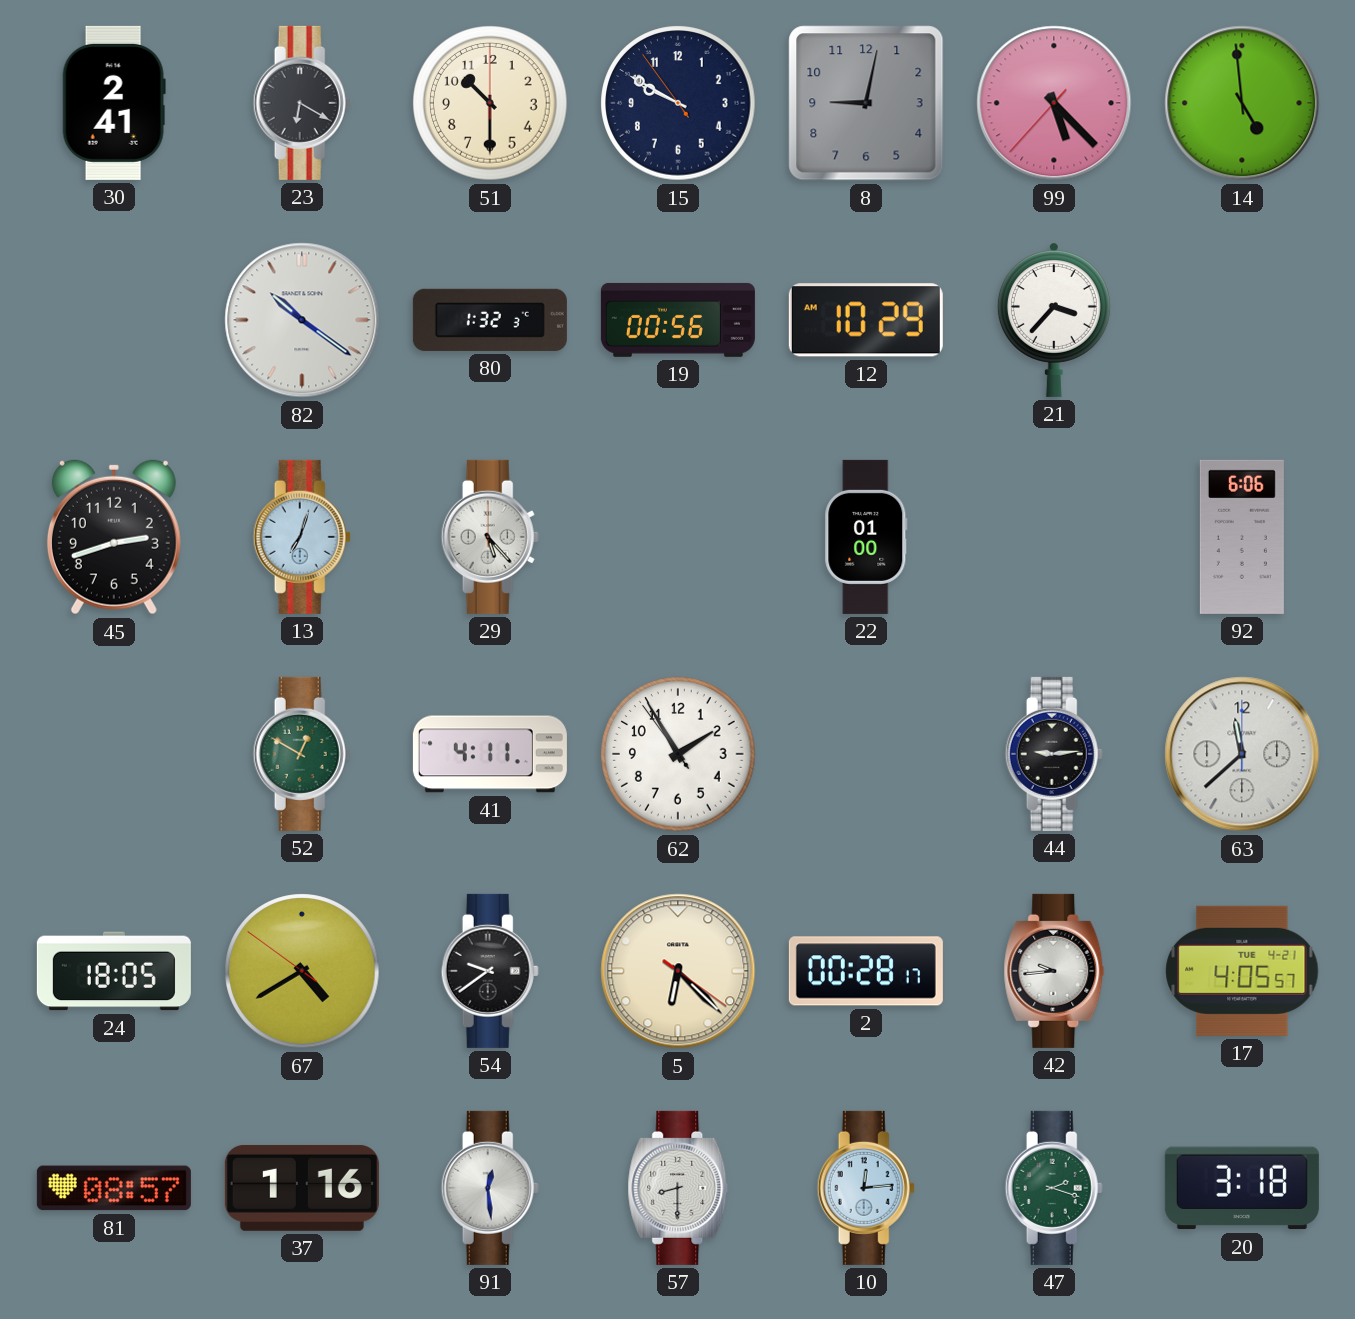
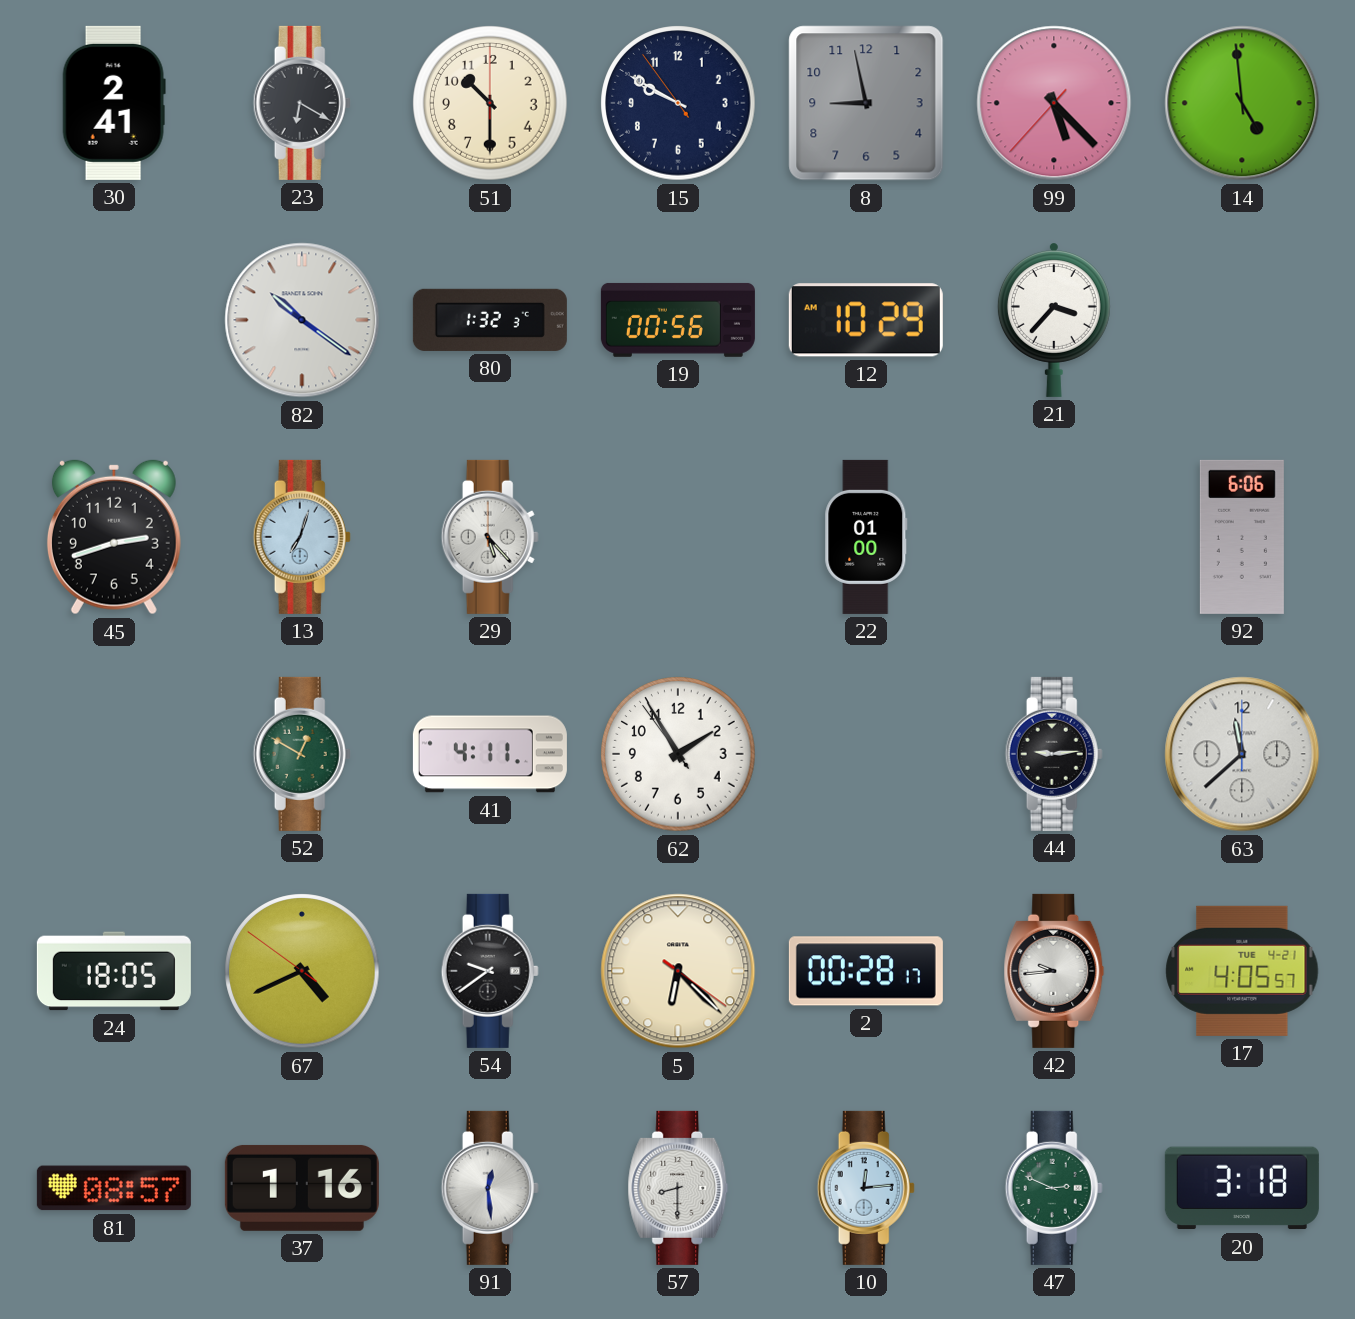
8: 9:02 -> 8:58 (866, 103)
67: 4:39 -> 4:40 (302, 971)
47: 2:18 -> 2:49 (1054, 1188)
